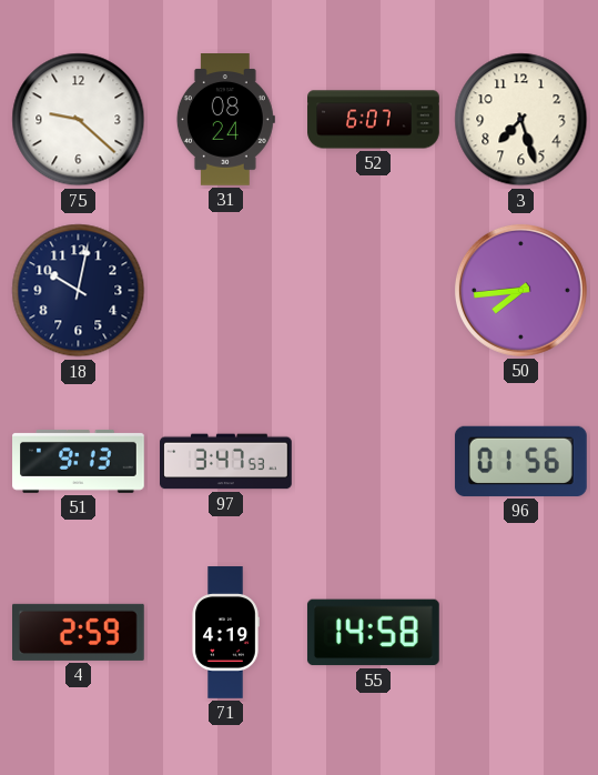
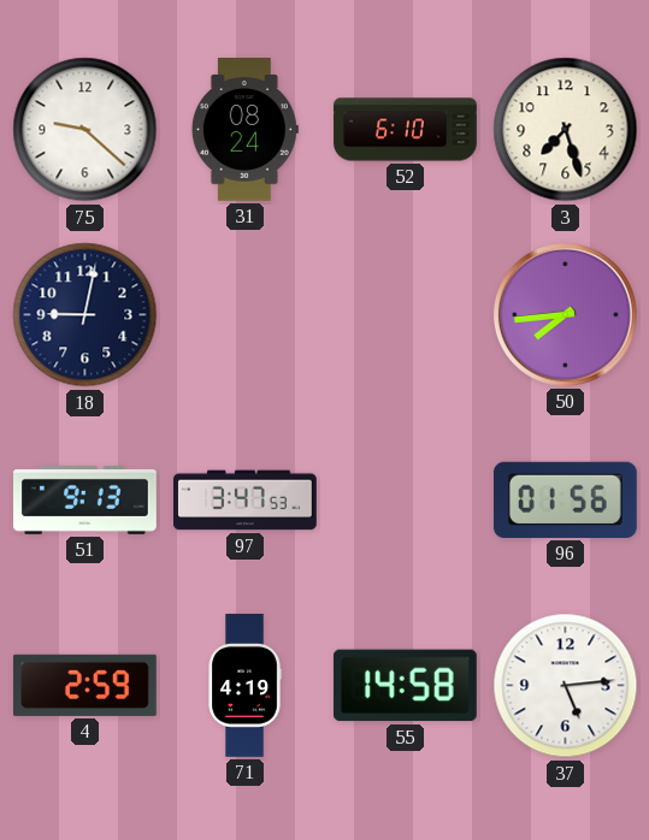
52: 6:07 -> 6:10 (406, 130)
18: 10:02 -> 9:02 (85, 315)
37: none -> 5:14 (566, 686)
